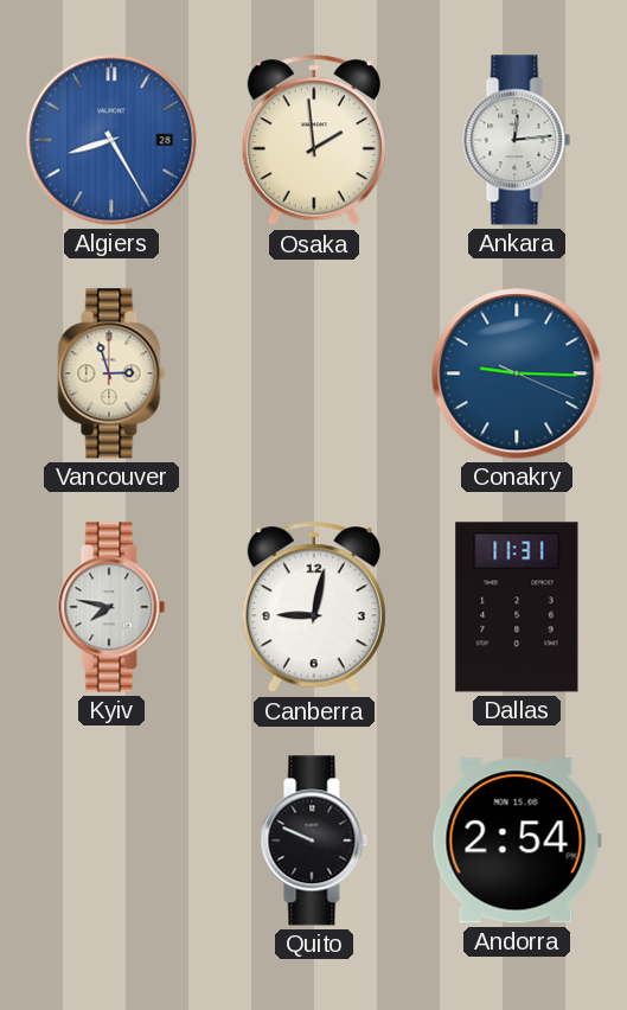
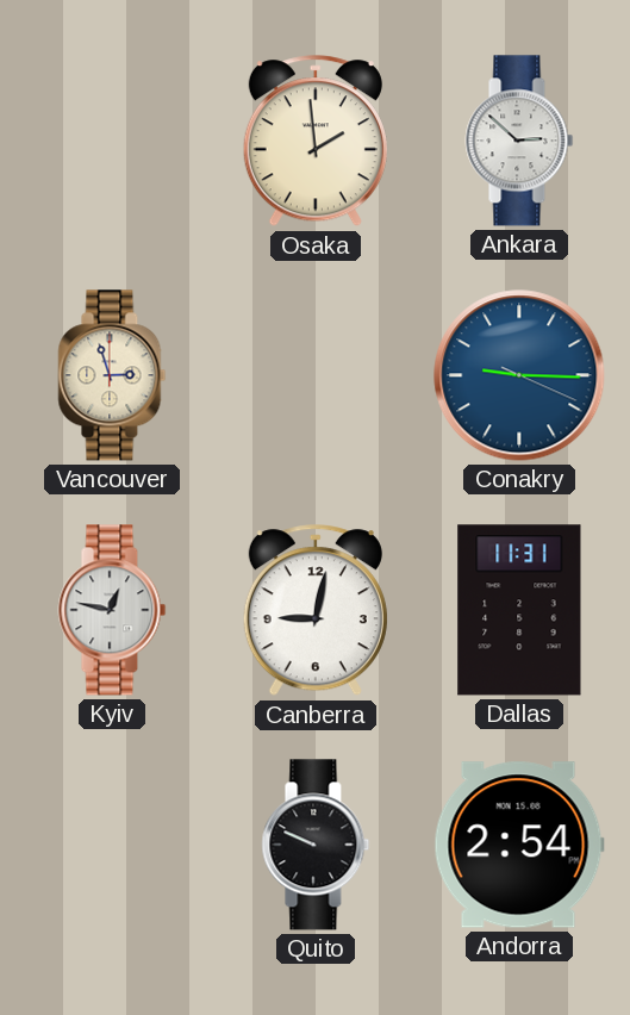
Algiers: 8:25 -> none (111, 140)
Ankara: 12:14 -> 2:52 (519, 141)
Kyiv: 7:47 -> 12:47 (112, 610)
